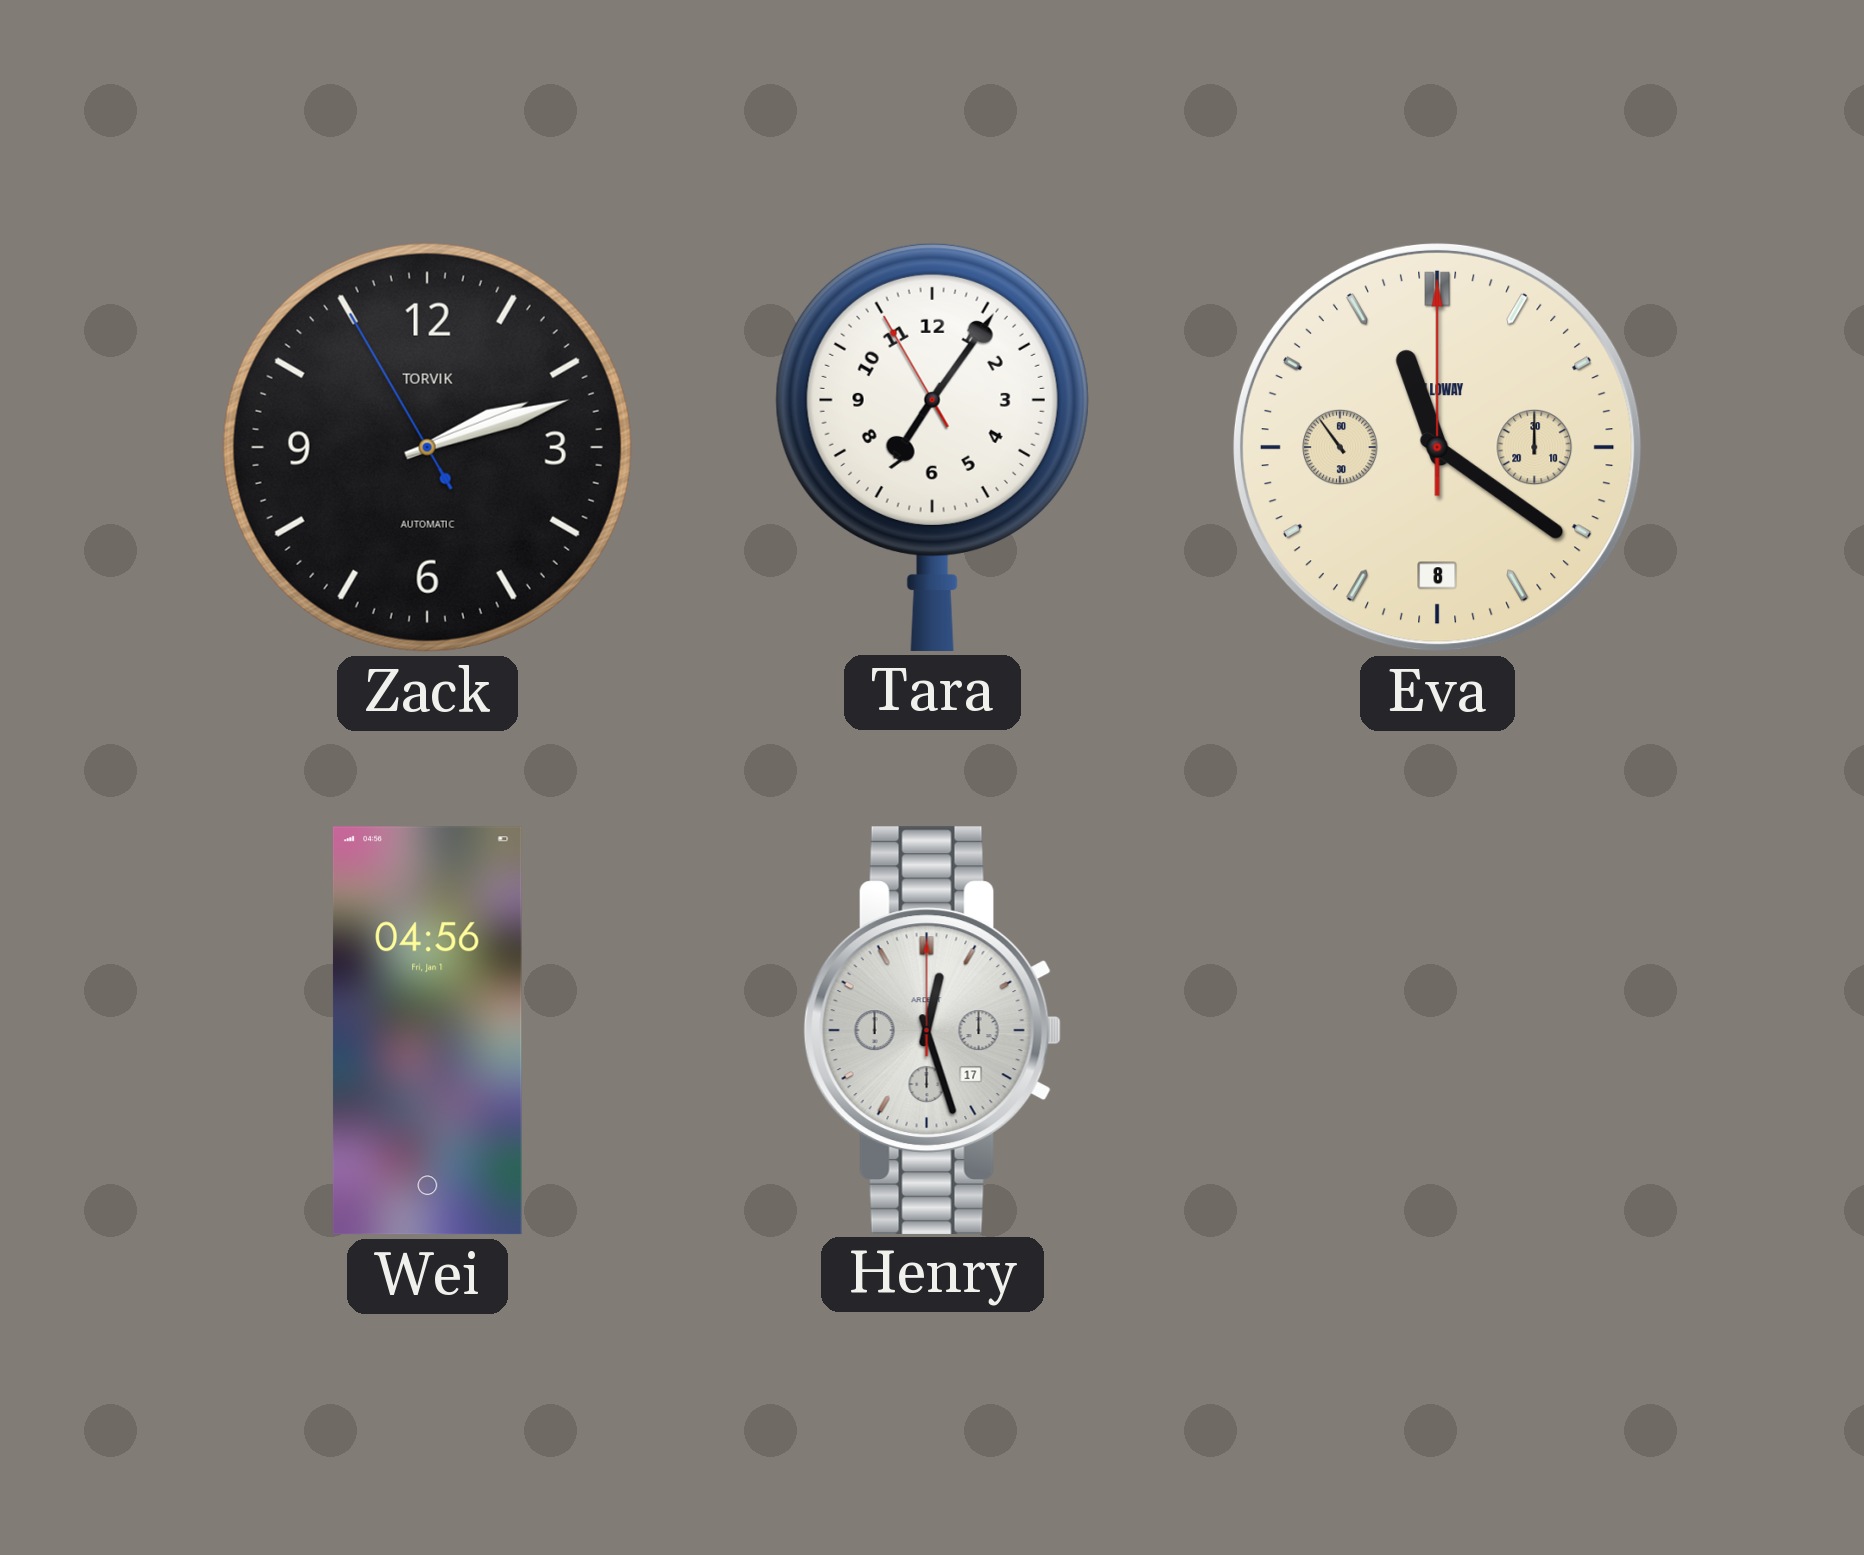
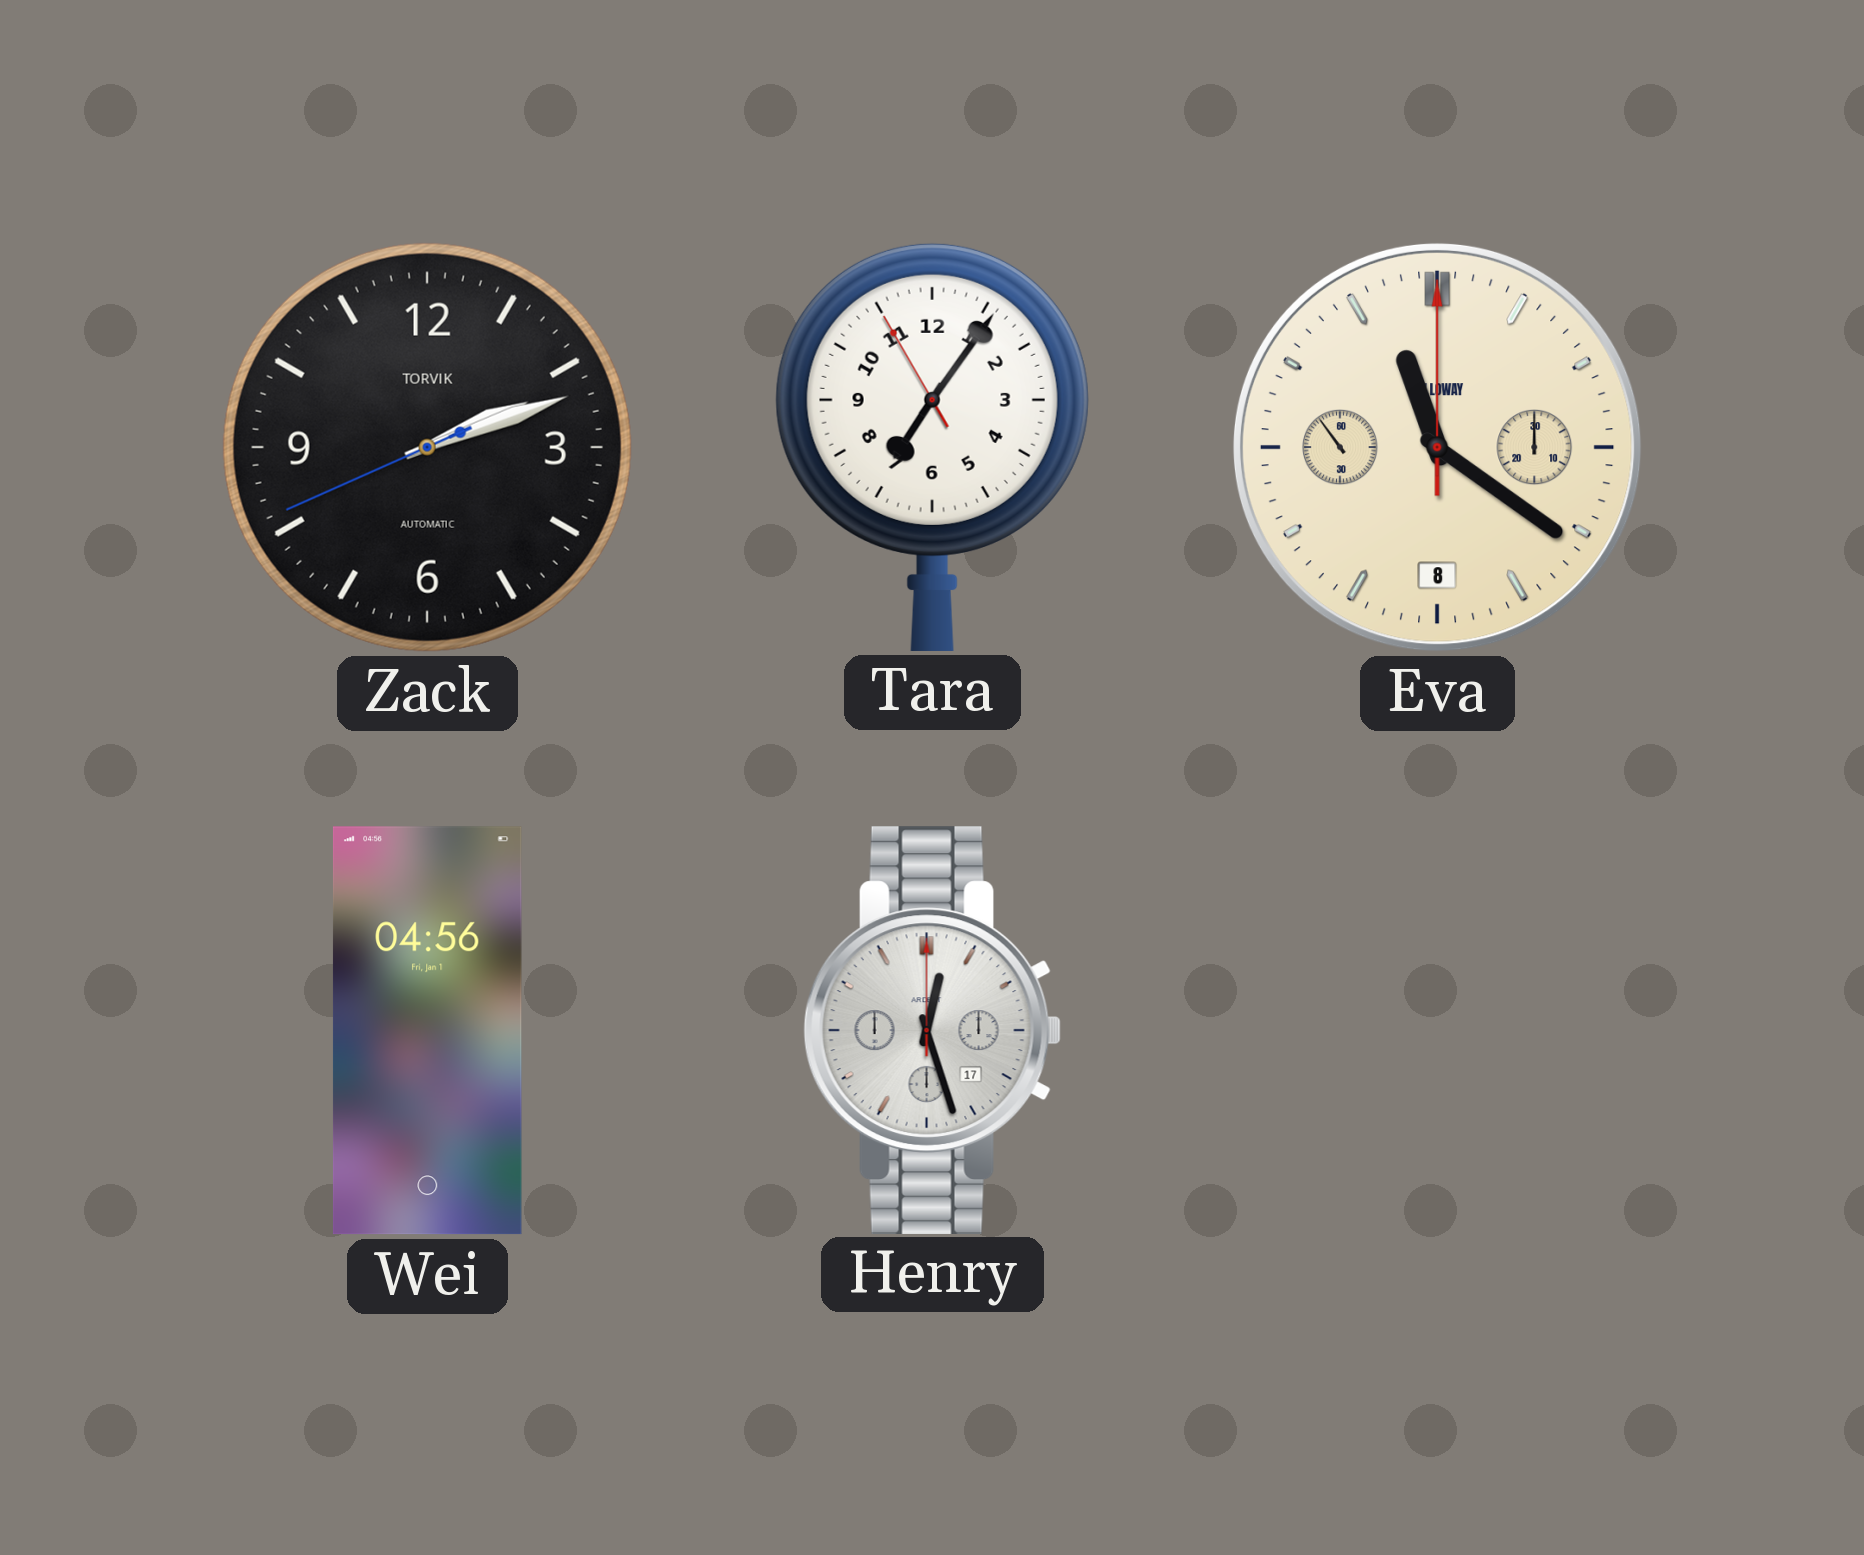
Zack: 2:11:55 -> 2:11:41 (427, 447)
